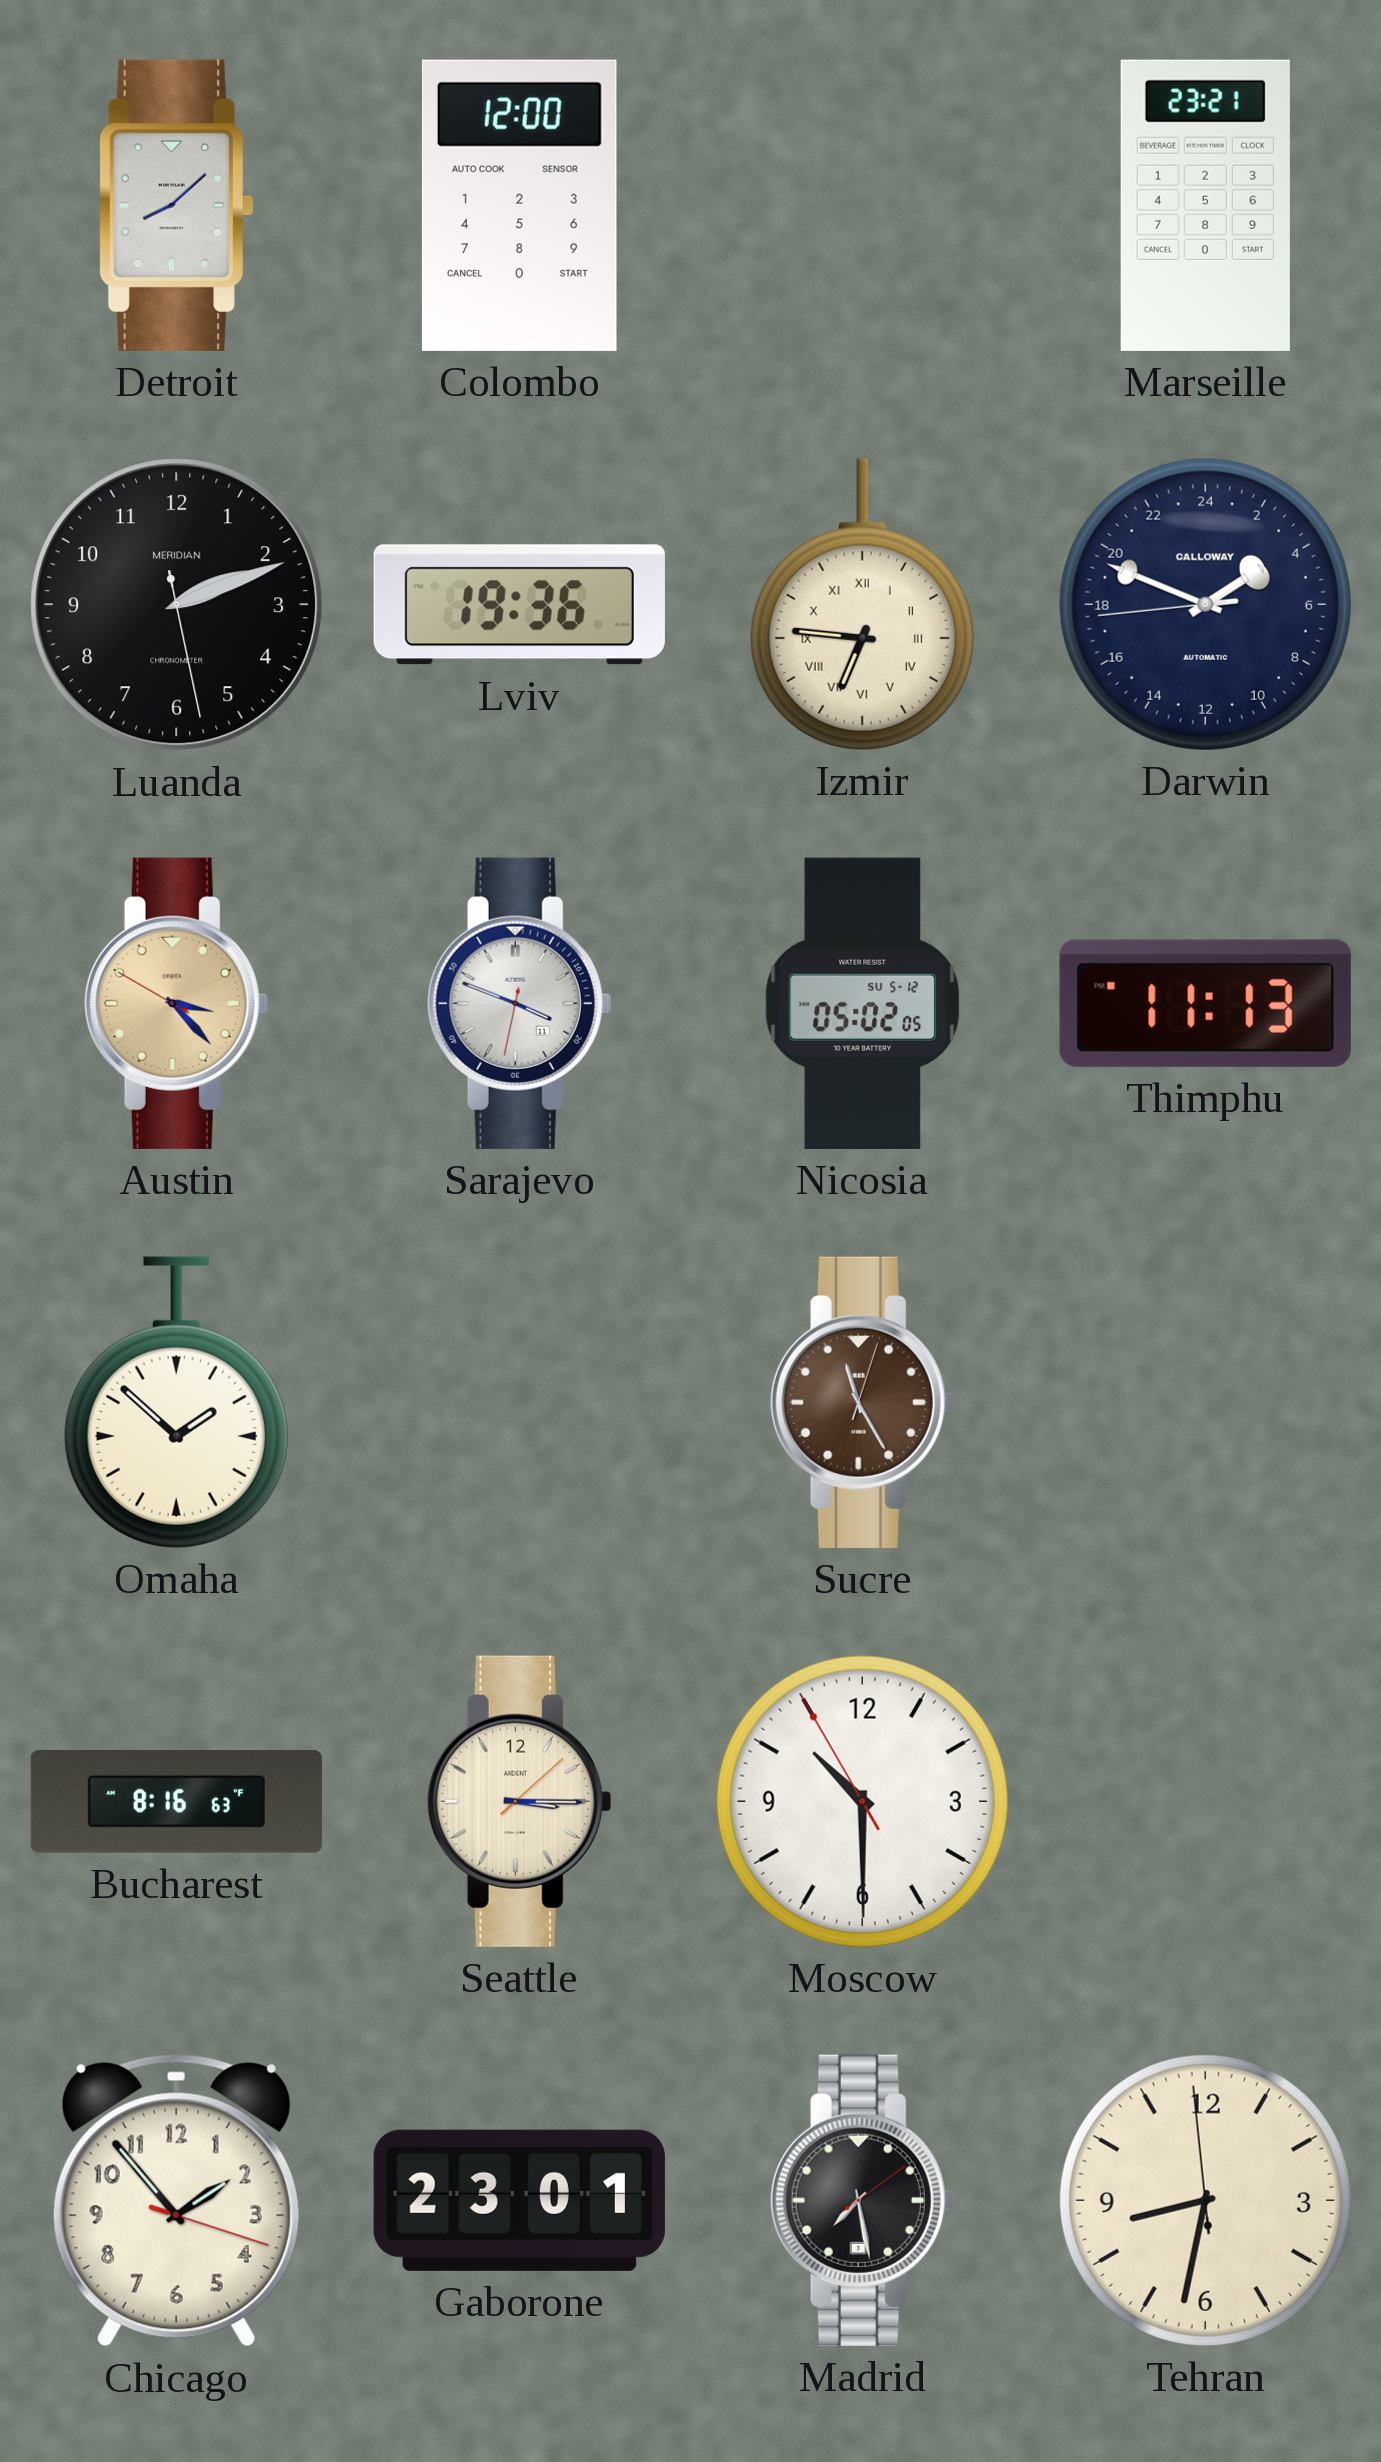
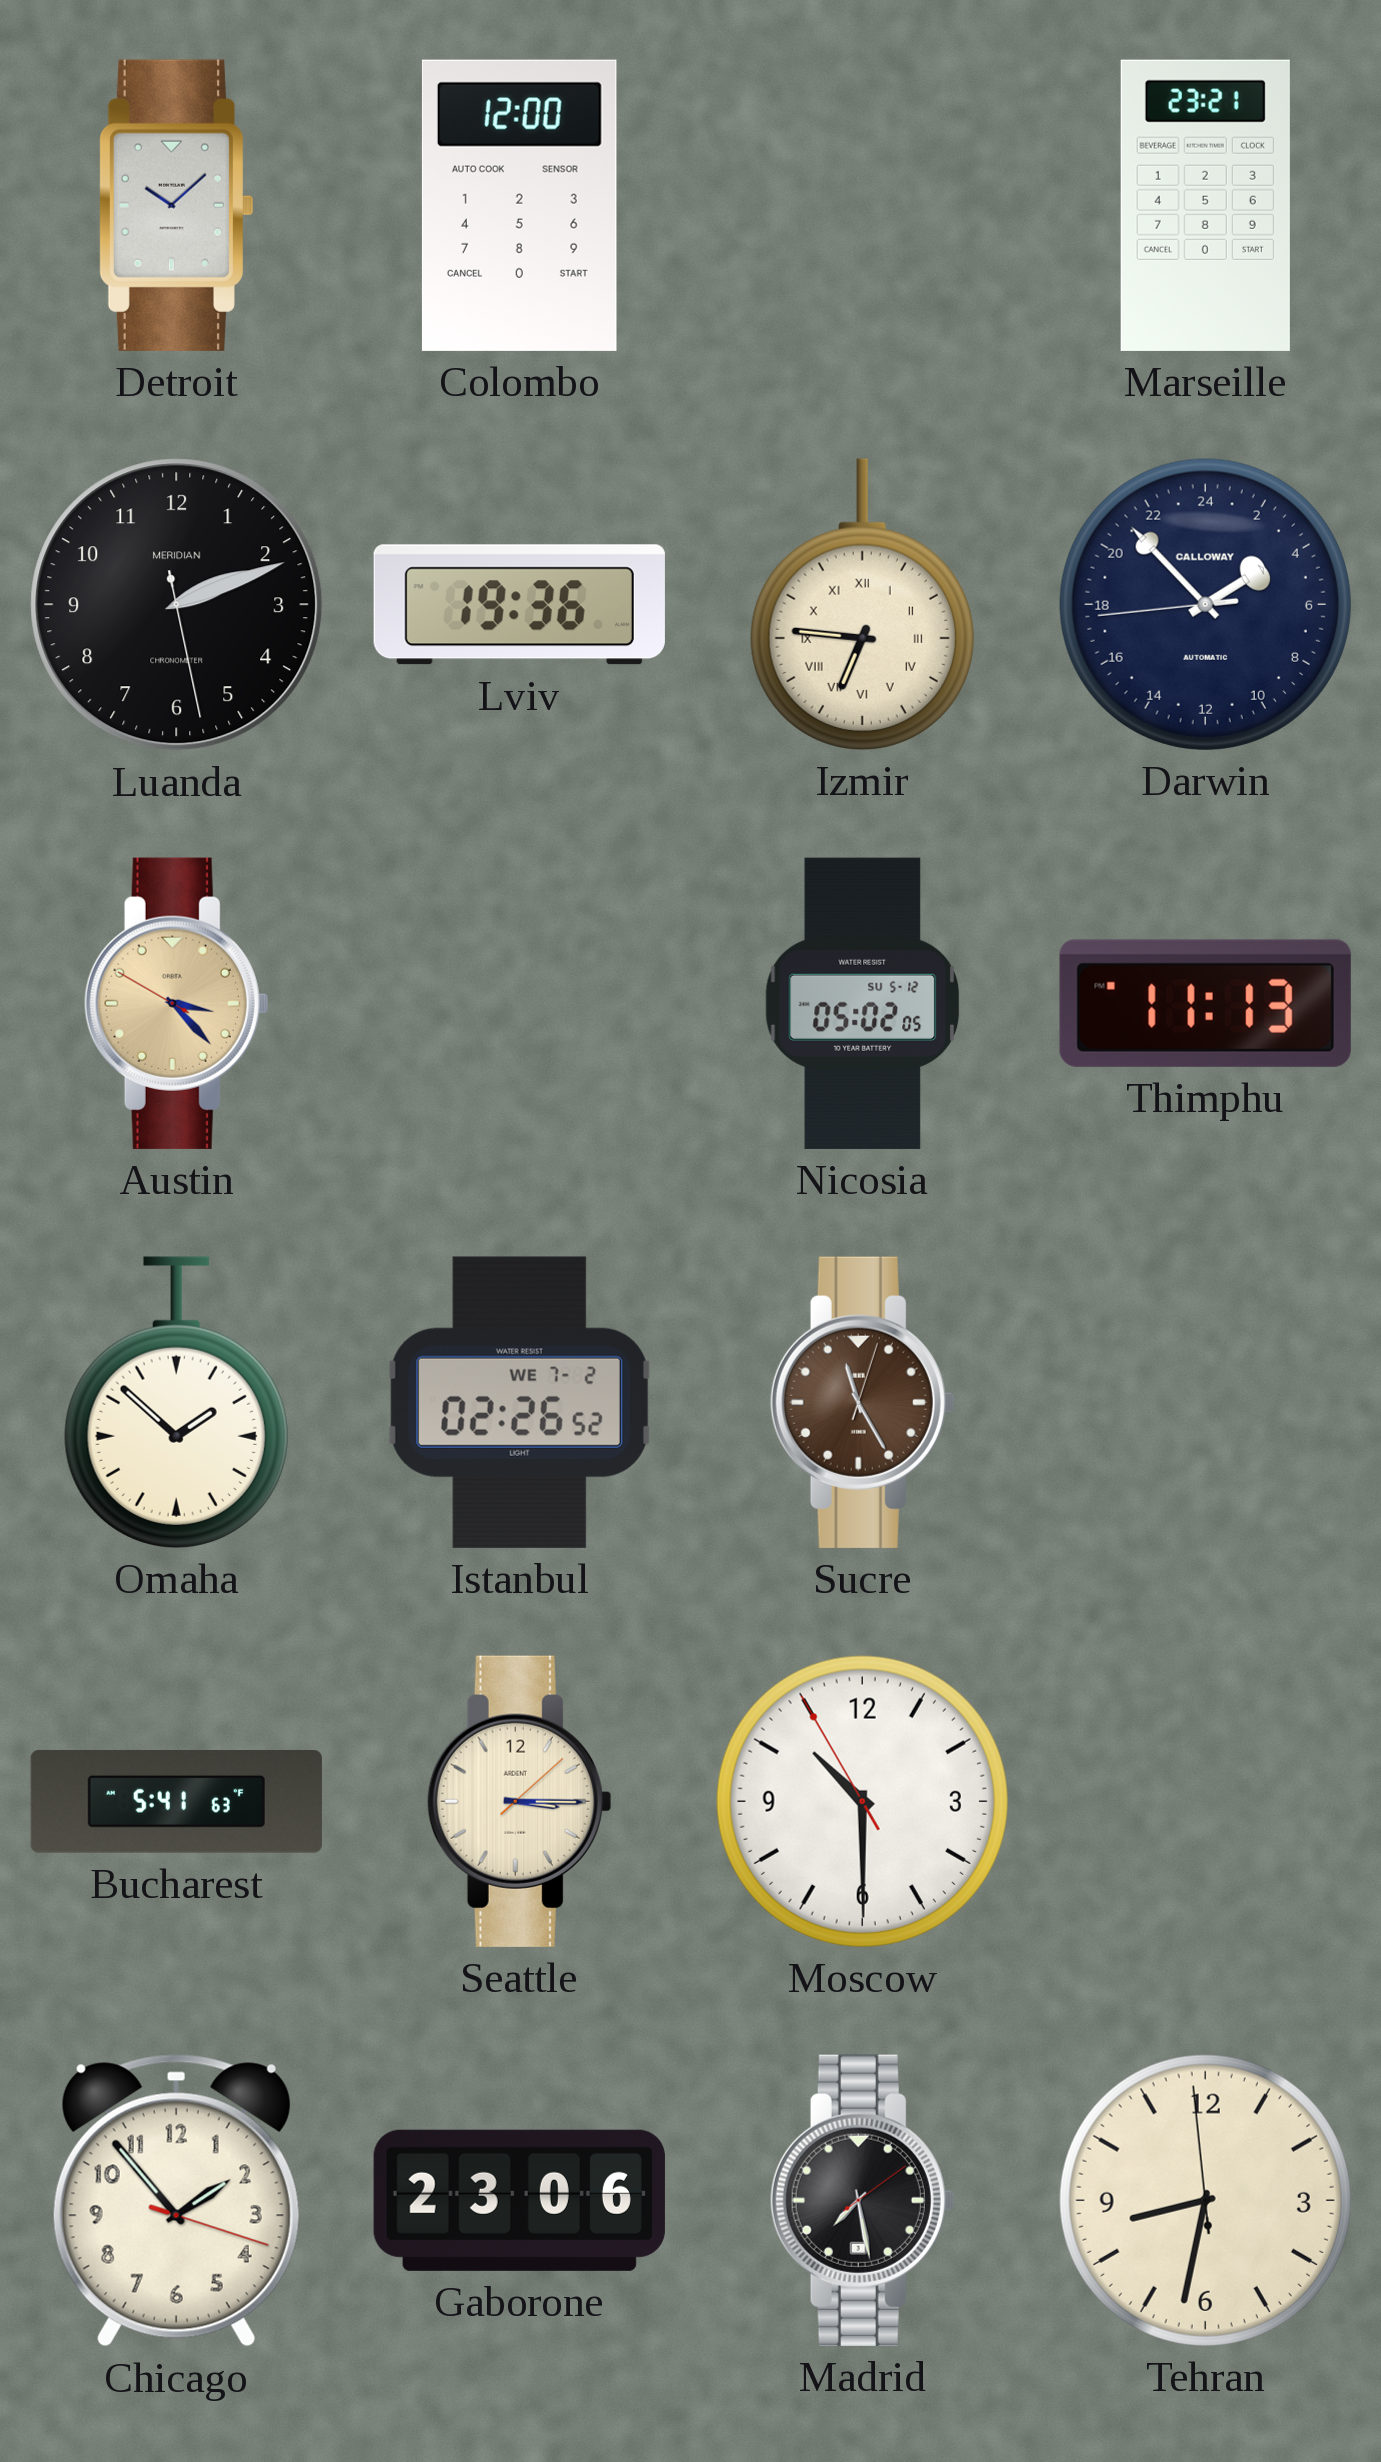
Detroit: 8:08 -> 10:08 (176, 205)
Darwin: 3:48 -> 3:52 (1205, 604)
Sarajevo: 3:48 -> none (519, 1003)
Istanbul: none -> 02:26 (519, 1402)
Bucharest: 8:16 -> 5:41 (176, 1802)
Gaborone: 23:01 -> 23:06 (519, 2200)
